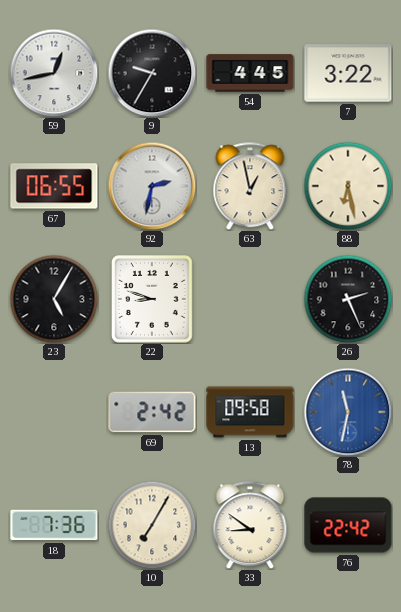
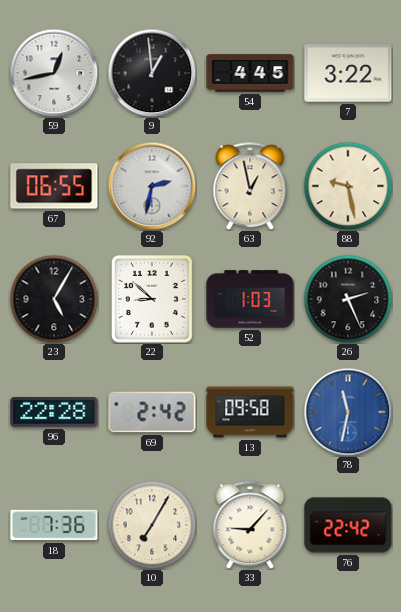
9: 9:35 -> 12:59 (152, 73)
88: 6:28 -> 9:28 (348, 186)
22: 8:48 -> 8:52 (153, 300)
52: none -> 1:03 (250, 299)
96: none -> 22:28 (54, 413)
33: 8:51 -> 9:07 (250, 525)
